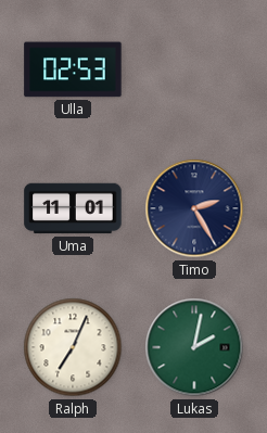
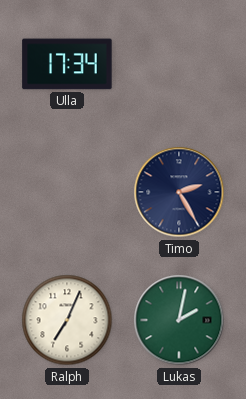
Ulla: 02:53 -> 17:34 (67, 64)
Uma: 11:01 -> none (73, 208)
